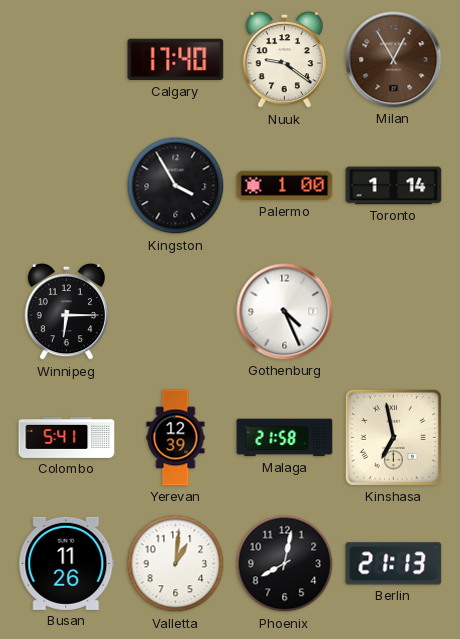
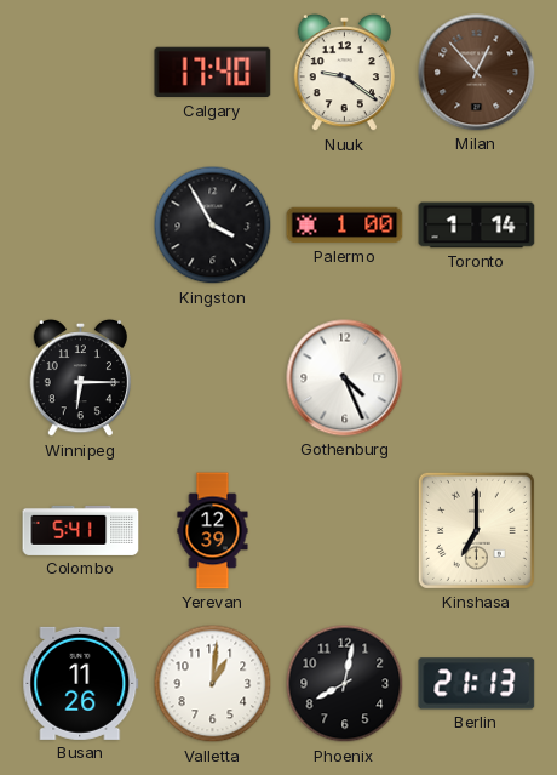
Milan: 12:55 -> 12:53 (477, 73)
Malaga: 21:58 -> none (285, 438)
Kinshasa: 6:58 -> 7:00 (476, 530)
